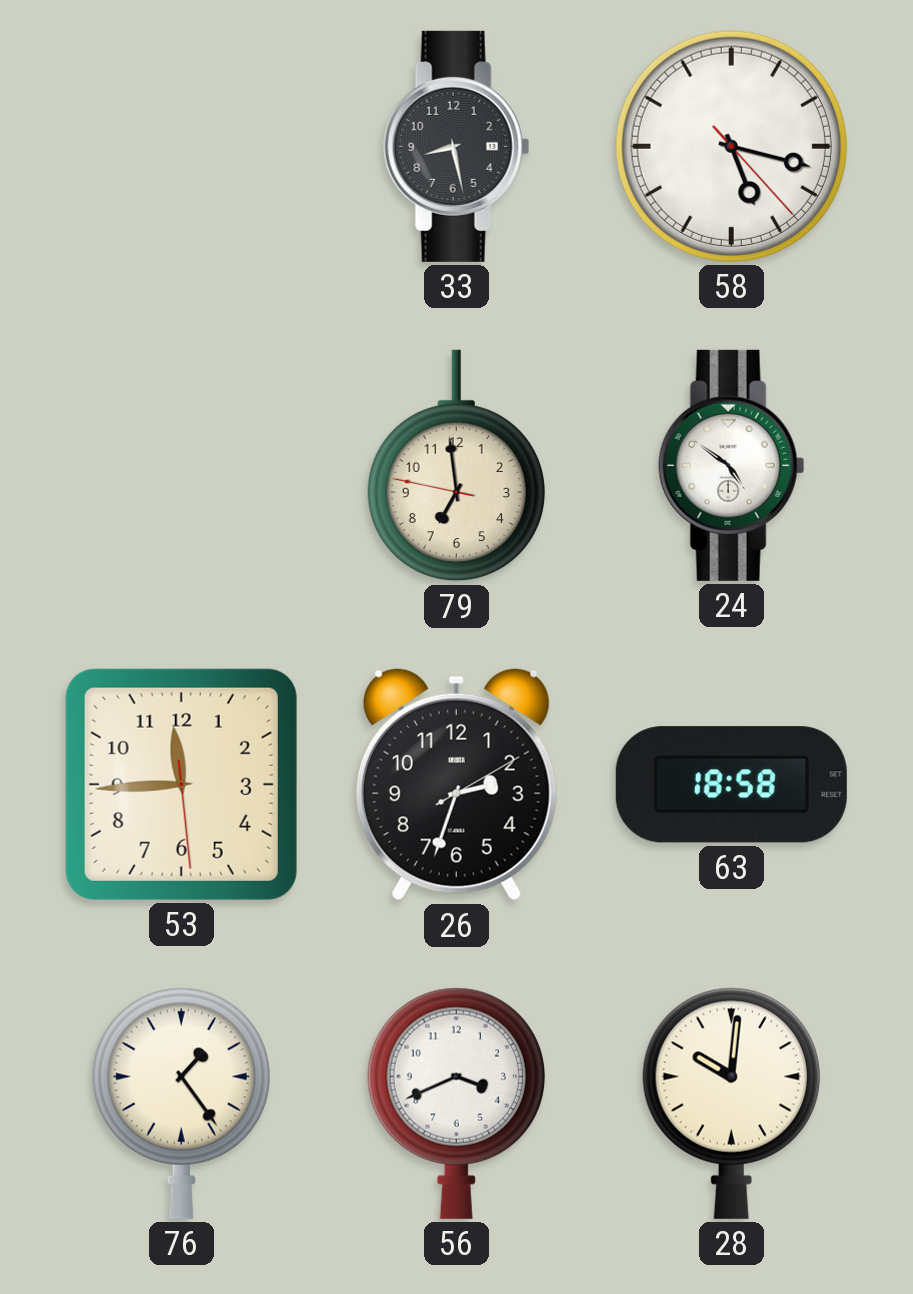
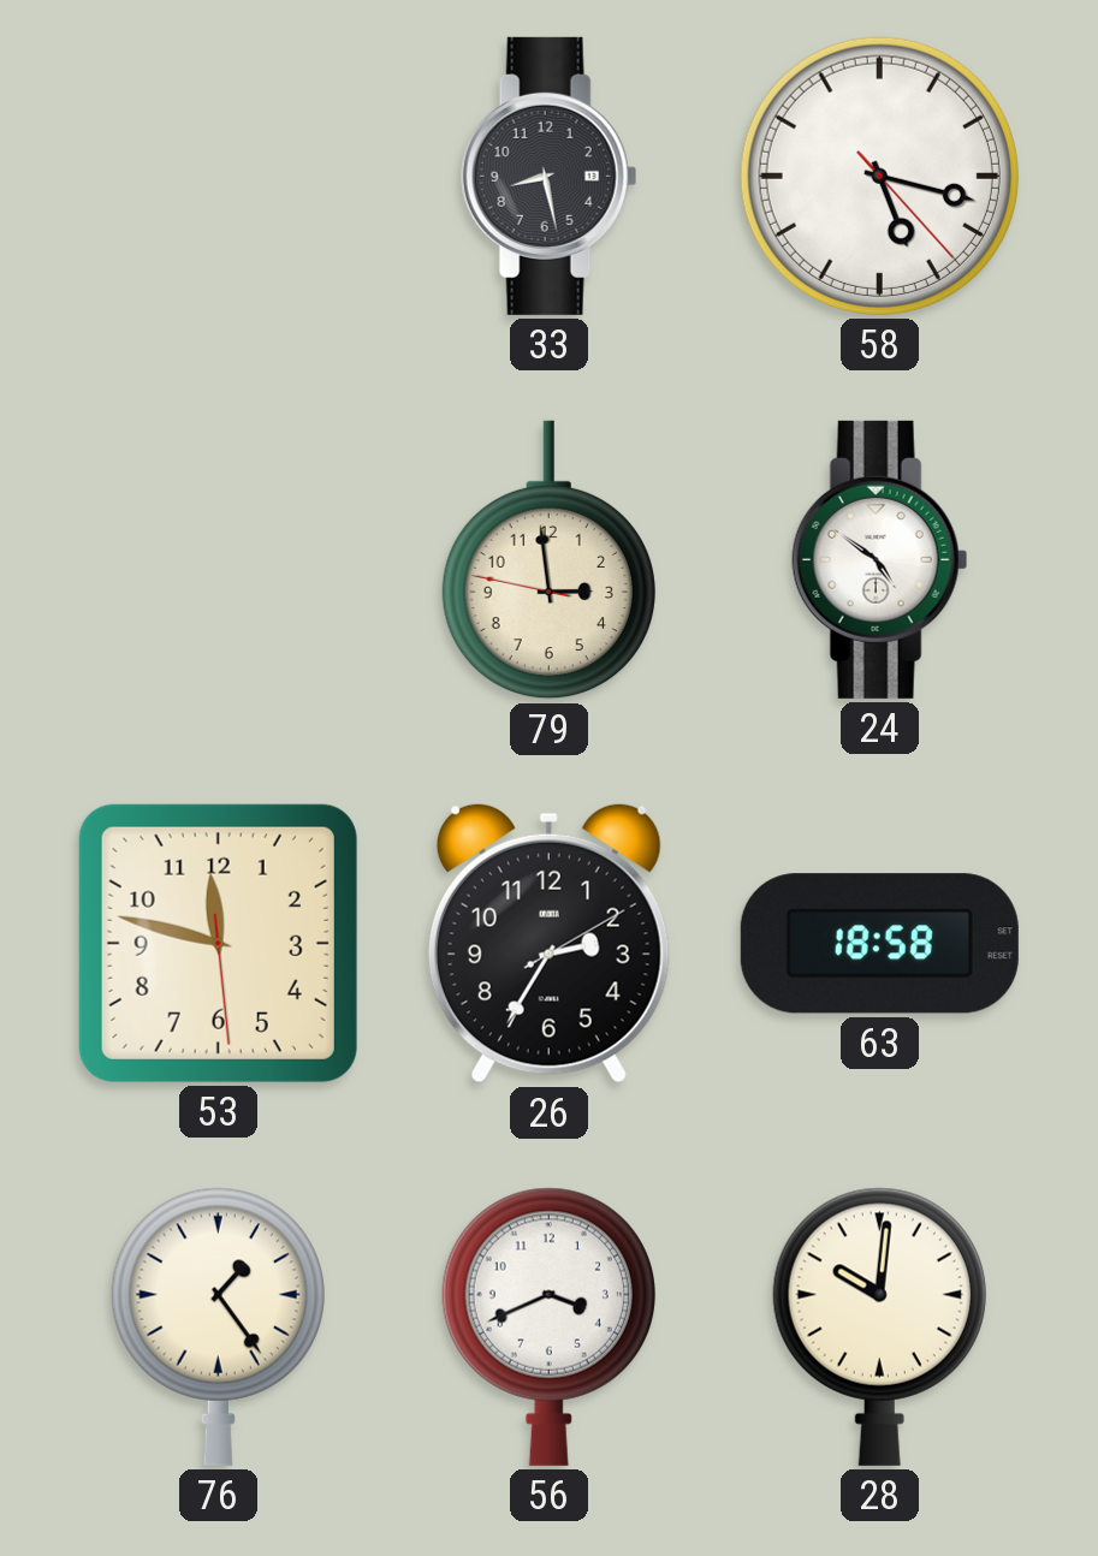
79: 6:58 -> 2:58 (548, 560)
53: 11:44 -> 11:47 (218, 943)
26: 2:33 -> 2:35 (548, 943)
